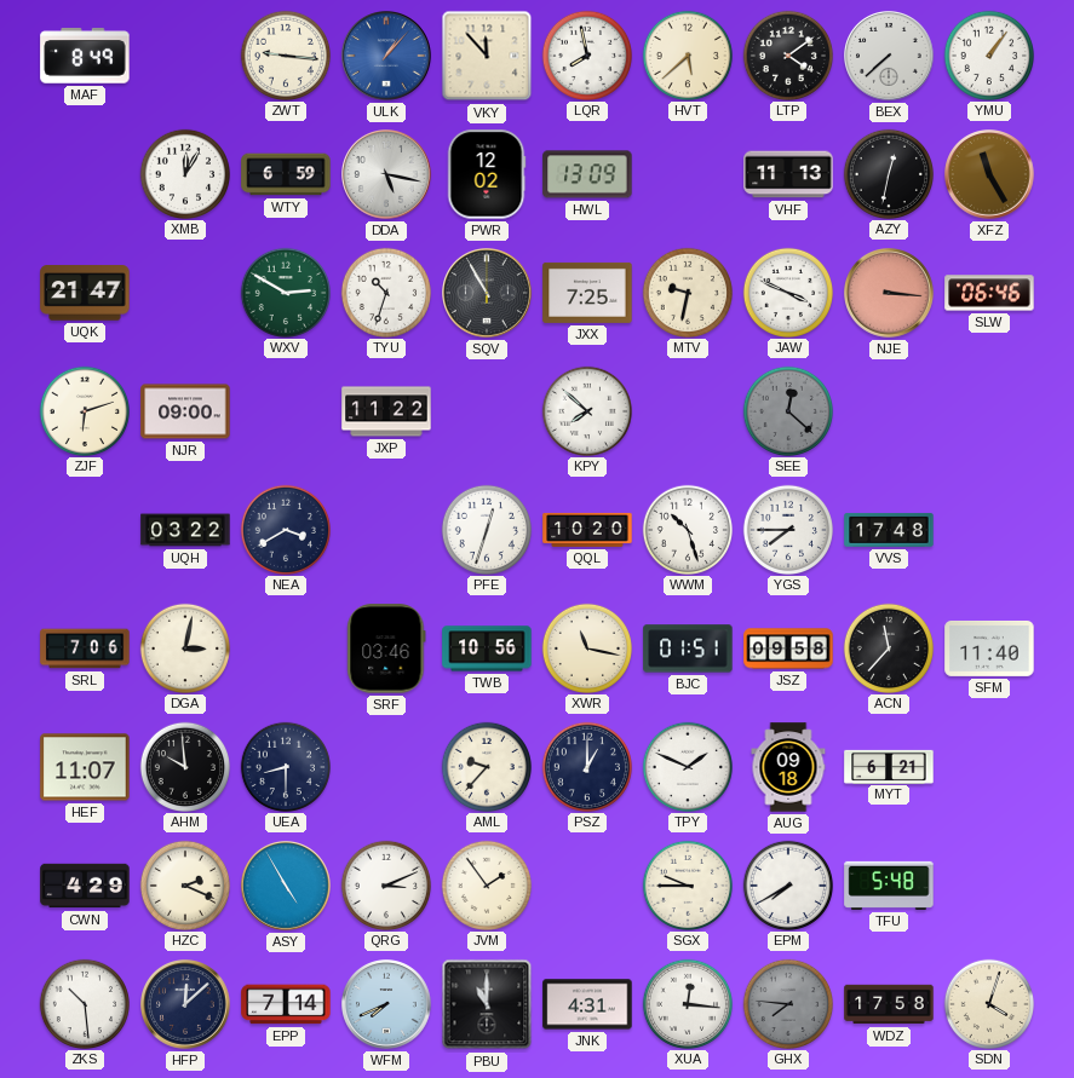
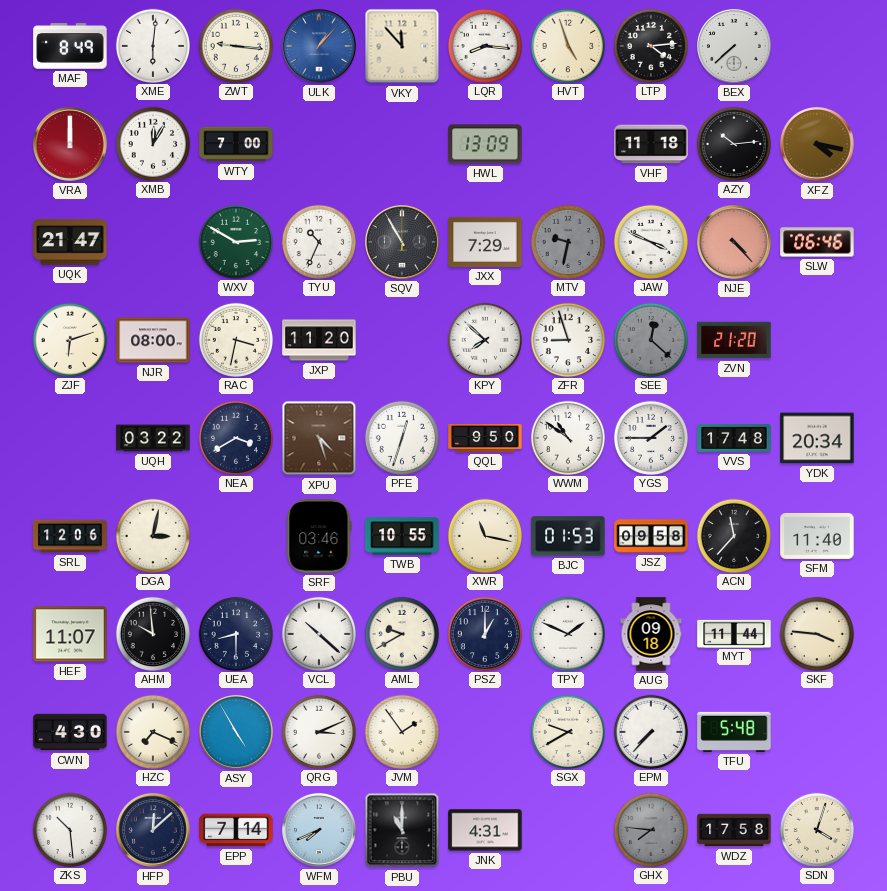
XME: none -> 6:01 (152, 45)
LQR: 7:58 -> 8:16 (484, 45)
HVT: 5:38 -> 4:57 (567, 45)
LTP: 4:09 -> 4:14 (650, 45)
YMU: 1:06 -> none (988, 54)
VRA: none -> 12:00 (71, 145)
WTY: 6:59 -> 7:00 (236, 144)
DDA: 5:17 -> none (387, 175)
PWR: 12:02 -> none (487, 174)
VHF: 11:13 -> 11:18 (651, 144)
AZY: 12:32 -> 10:14 (733, 143)
XFZ: 11:25 -> 4:17 (818, 145)
TYU: 10:33 -> 10:34 (318, 241)
JXX: 7:25 -> 7:29 (485, 242)
MTV dial: cream -> grey (567, 241)
NJE: 3:16 -> 4:23 (735, 243)
NJR: 09:00 -> 08:00 (153, 340)
RAC: none -> 3:32 (235, 339)
JXP: 11:22 -> 11:20 (319, 340)
ZFR: none -> 8:57 (567, 339)
ZVN: none -> 21:20 (734, 340)
XPU: none -> 4:27 (319, 438)
QQL: 10:20 -> 9:50 (485, 438)
WWM: 10:27 -> 10:51 (567, 437)
YGS: 7:45 -> 1:45 (650, 437)
YDK: none -> 20:34 (817, 438)
SRL: 7:06 -> 12:06 (70, 536)
TWB: 10:56 -> 10:55 (402, 536)
BJC: 01:51 -> 01:53 (568, 536)
VCL: none -> 10:22 (318, 633)
AML: 9:37 -> 9:40 (401, 633)
MYT: 6:21 -> 11:44 (734, 633)
SKF: none -> 3:46 (816, 633)
CWN: 4:29 -> 4:30 (70, 732)
HZC: 2:19 -> 7:19 (152, 731)
SGX: 9:45 -> 9:40 (567, 731)
EPM: 7:40 -> 7:37 (650, 731)
XUA: 12:16 -> none (687, 1003)
